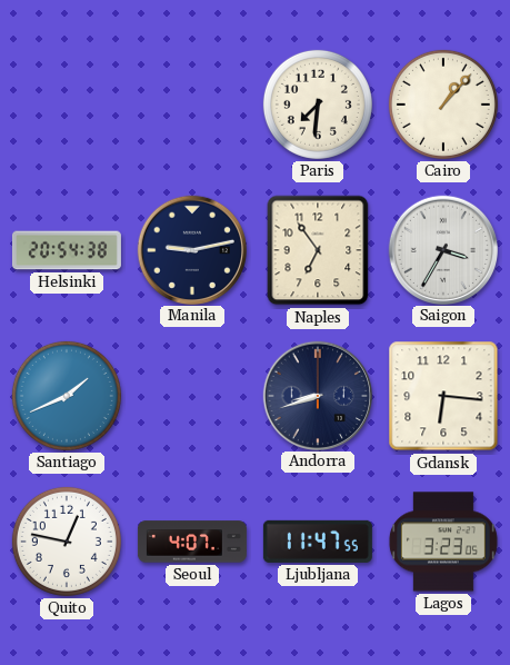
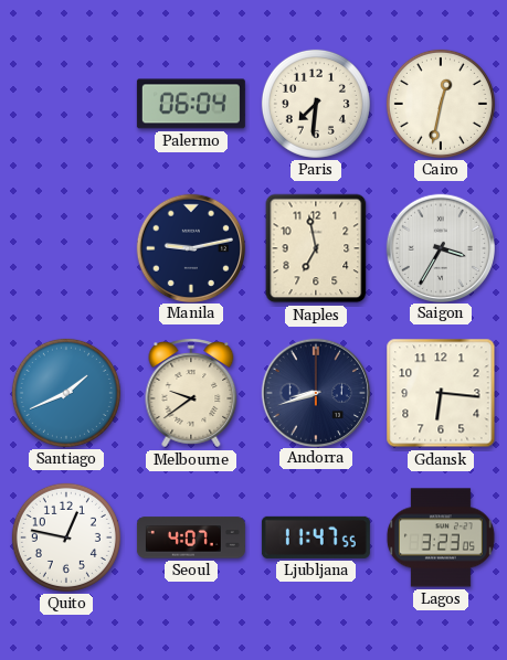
Palermo: none -> 06:04 (191, 104)
Cairo: 1:07 -> 12:32 (441, 104)
Helsinki: 20:54 -> none (67, 250)
Naples: 6:54 -> 6:58 (316, 248)
Melbourne: none -> 9:39 (191, 393)
